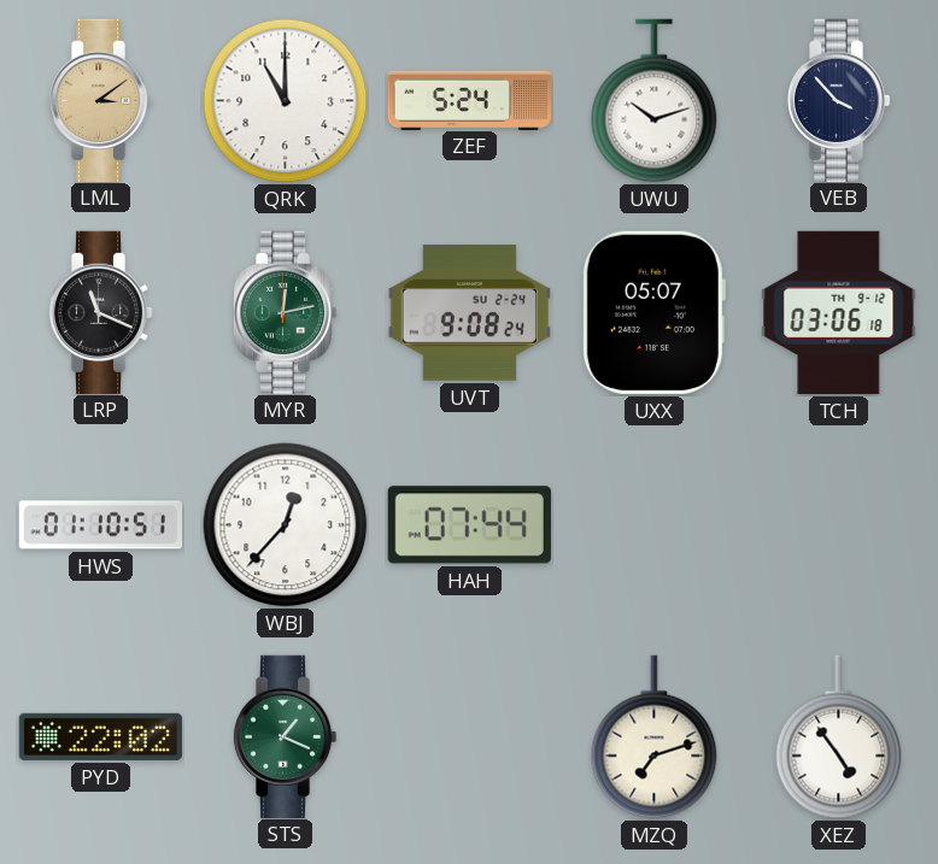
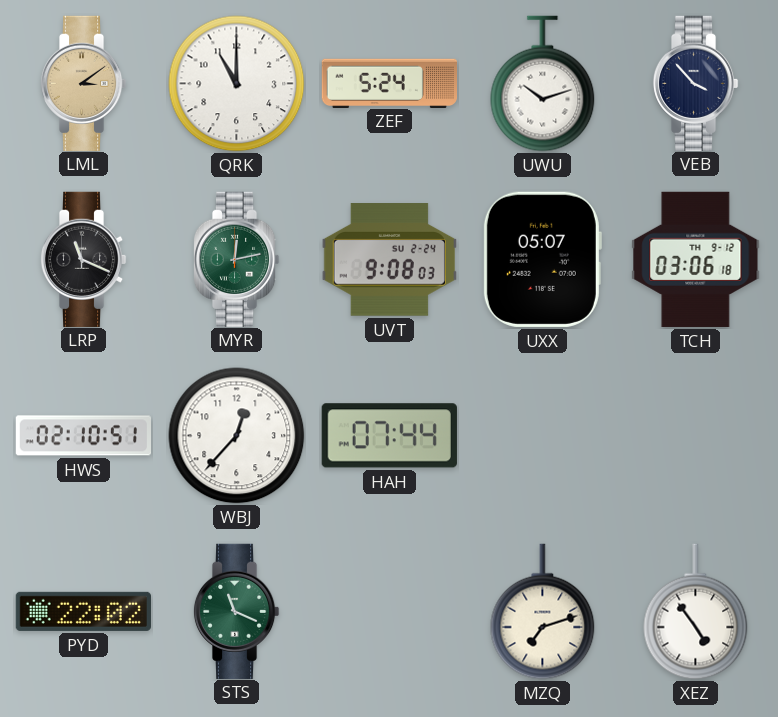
UVT: 9:08:24 -> 9:08:03 (389, 260)
HWS: 01:10 -> 02:10 (83, 436)
STS: 1:19 -> 11:19 (236, 611)
